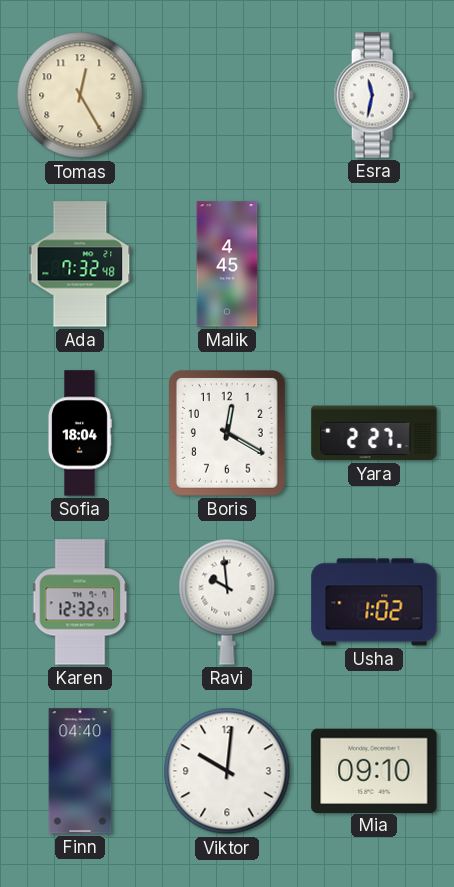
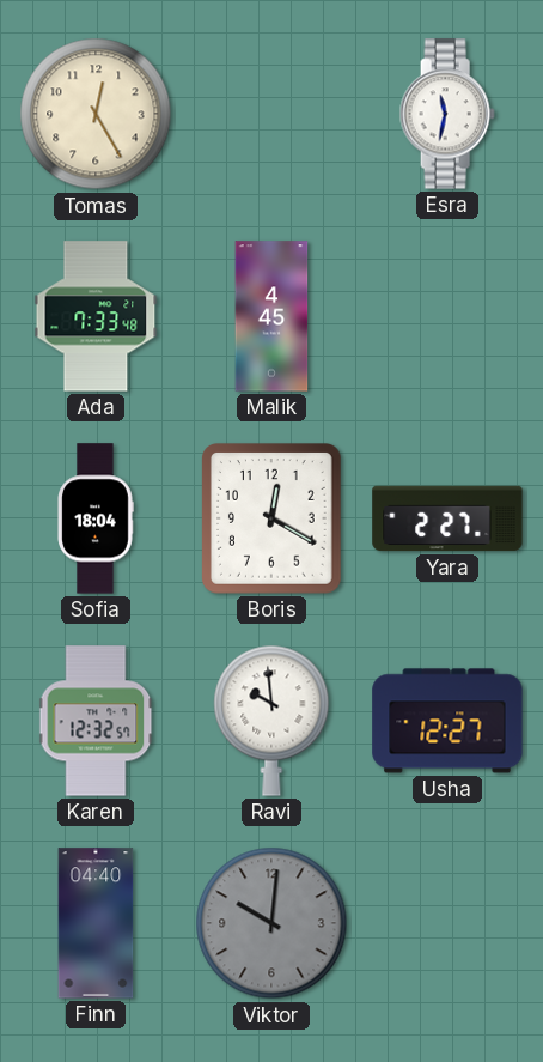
Ada: 7:32 -> 7:33 (96, 316)
Usha: 1:02 -> 12:27 (447, 721)
Viktor dial: white -> grey (271, 923)
Mia: 09:10 -> none (374, 770)
